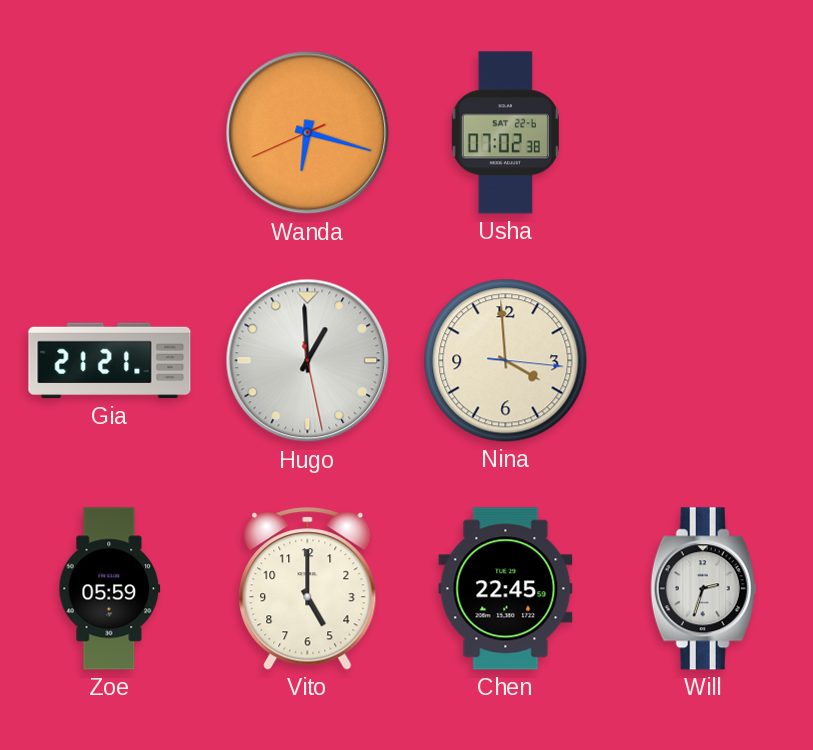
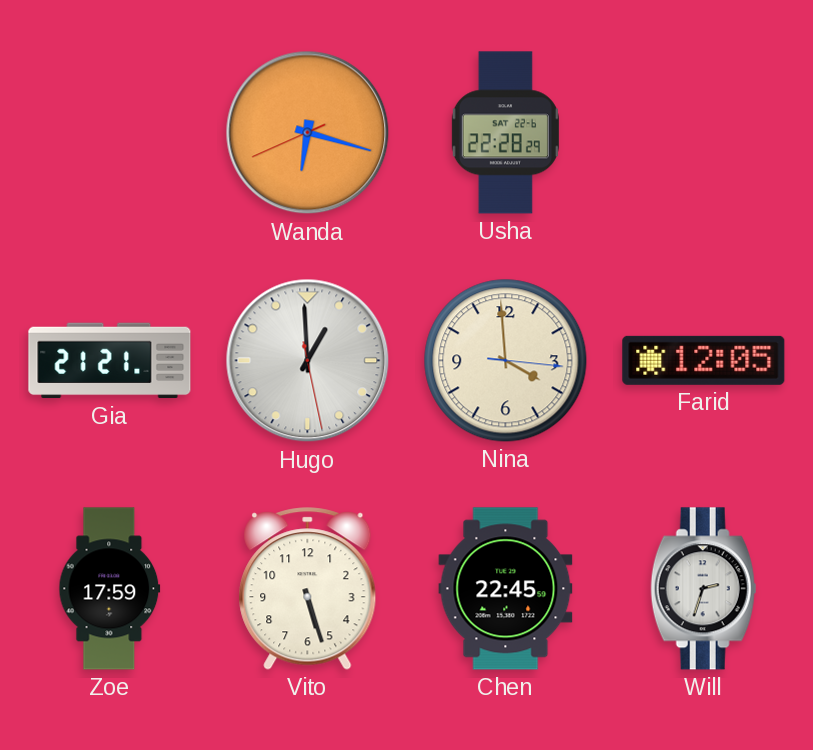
Usha: 07:02 -> 22:28 (505, 133)
Farid: none -> 12:05 (704, 360)
Zoe: 05:59 -> 17:59 (110, 589)
Vito: 5:00 -> 5:27 (308, 589)
